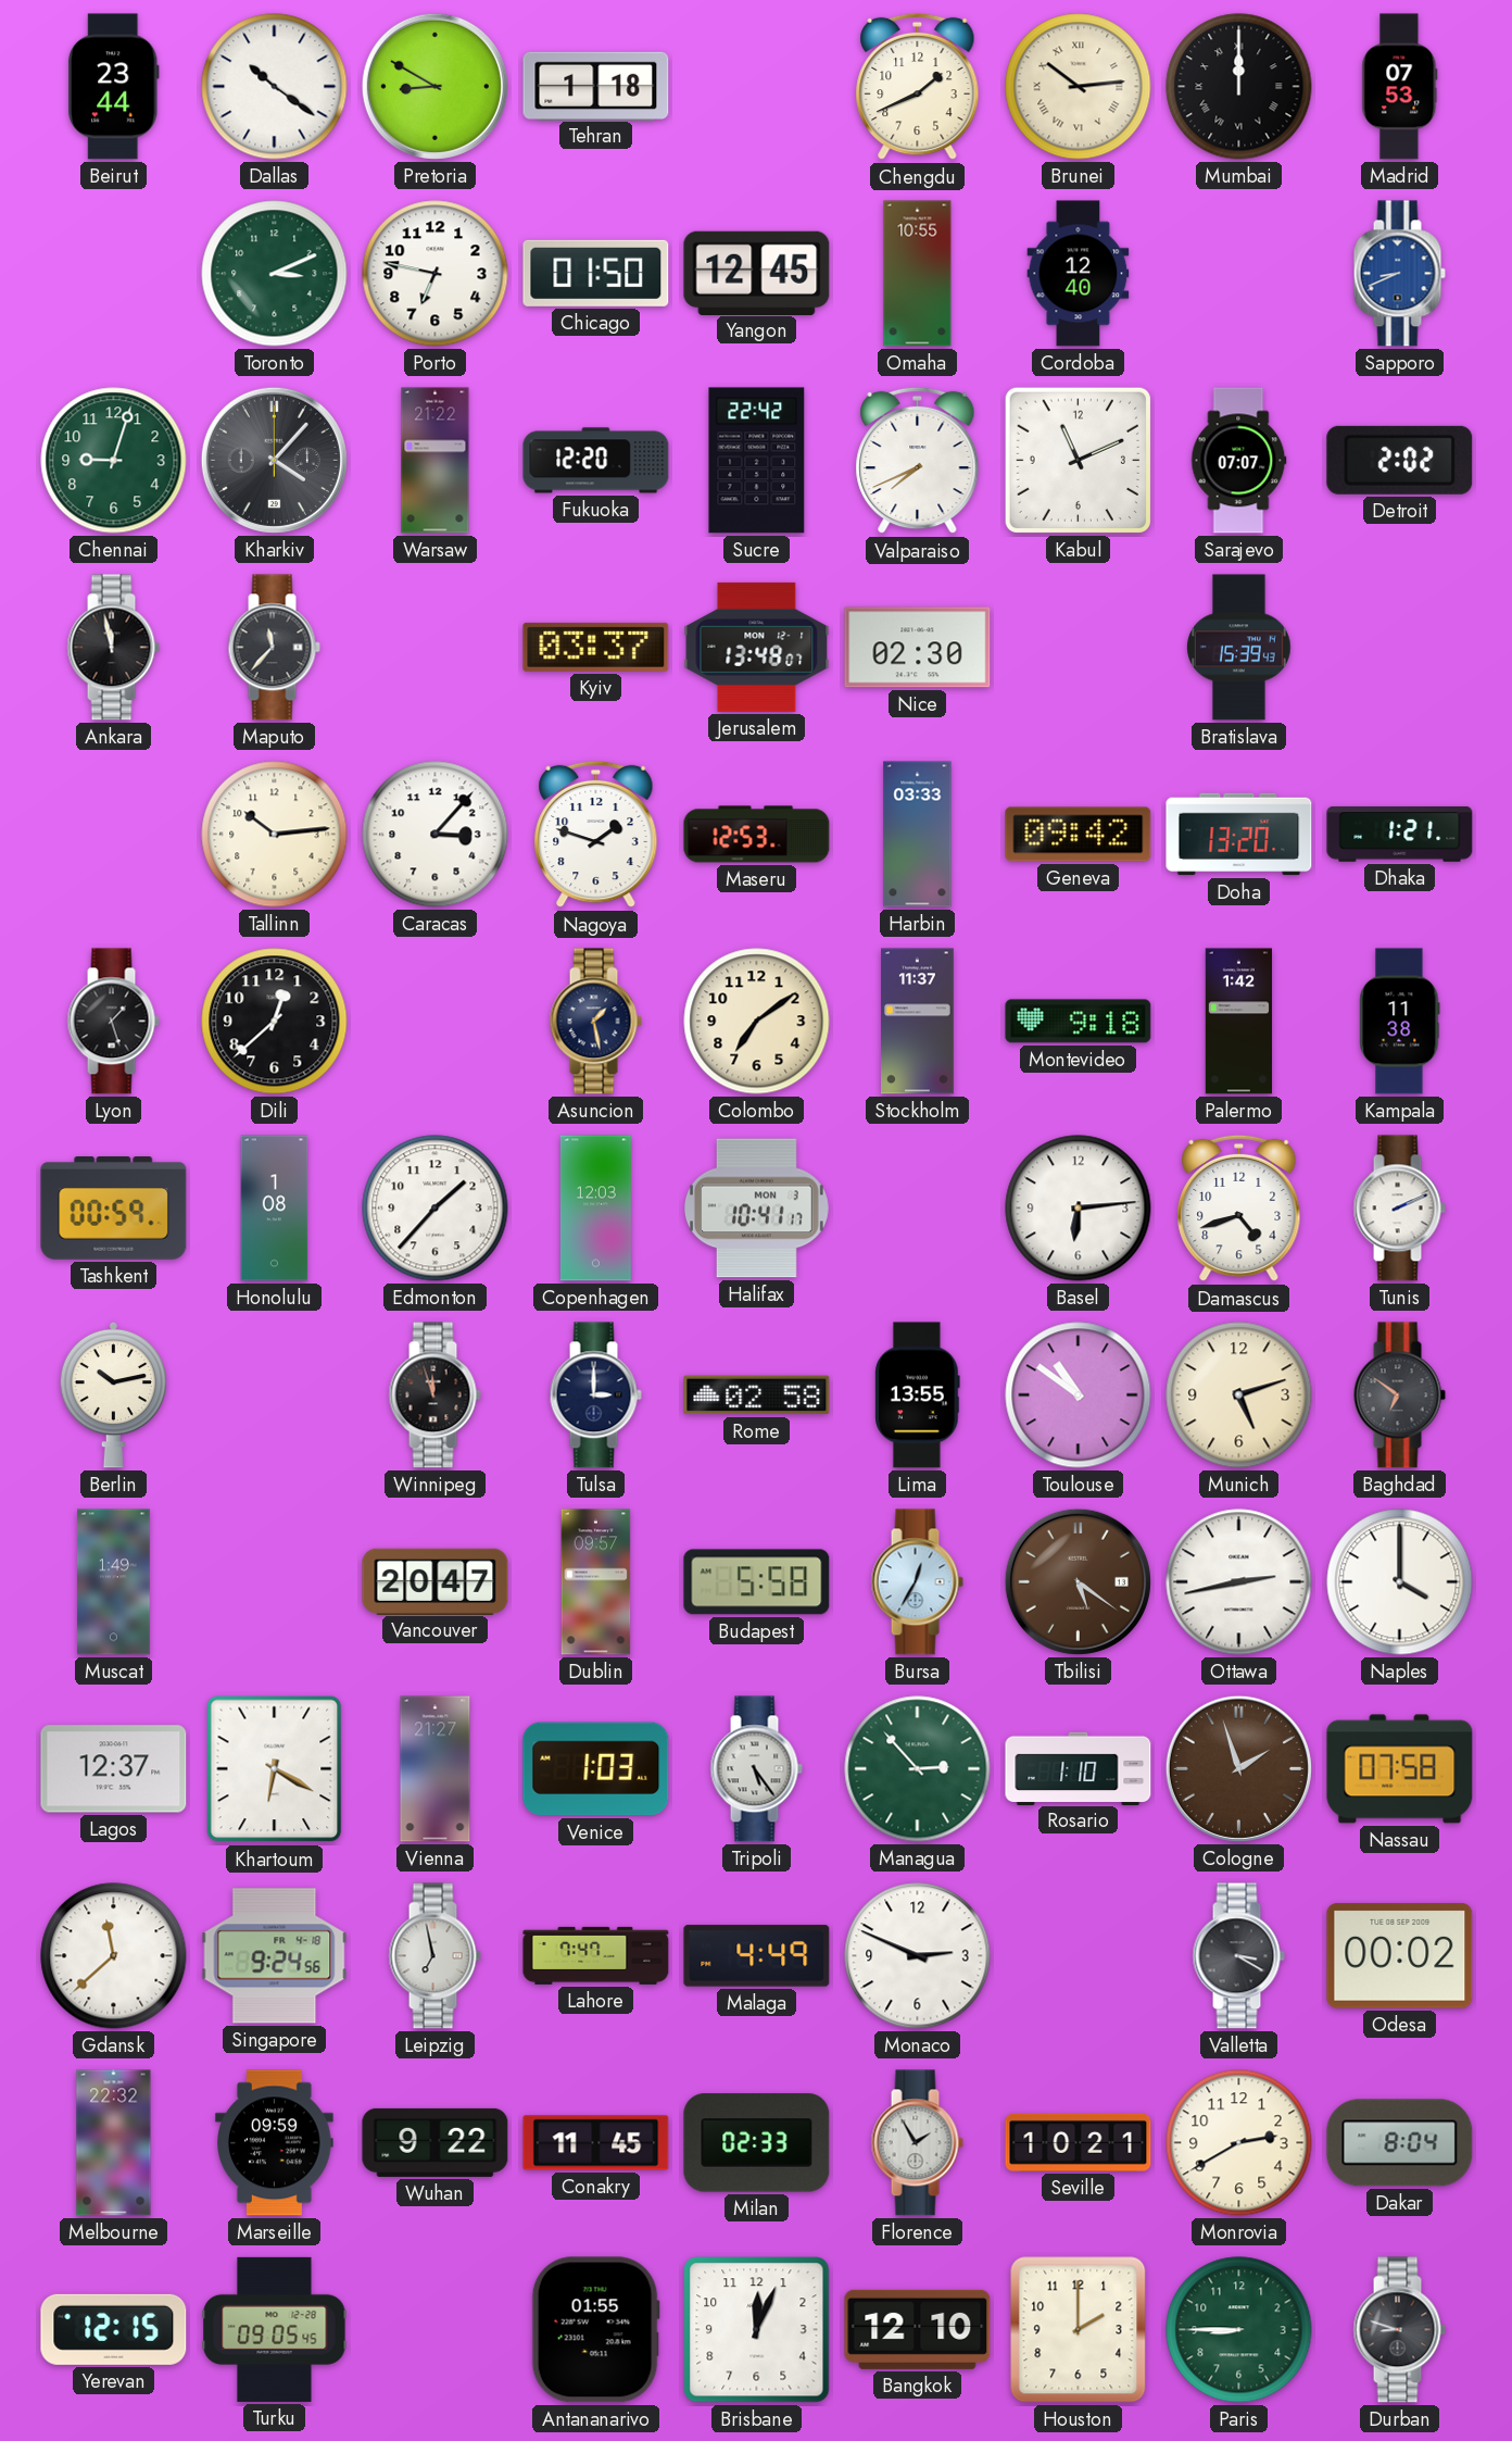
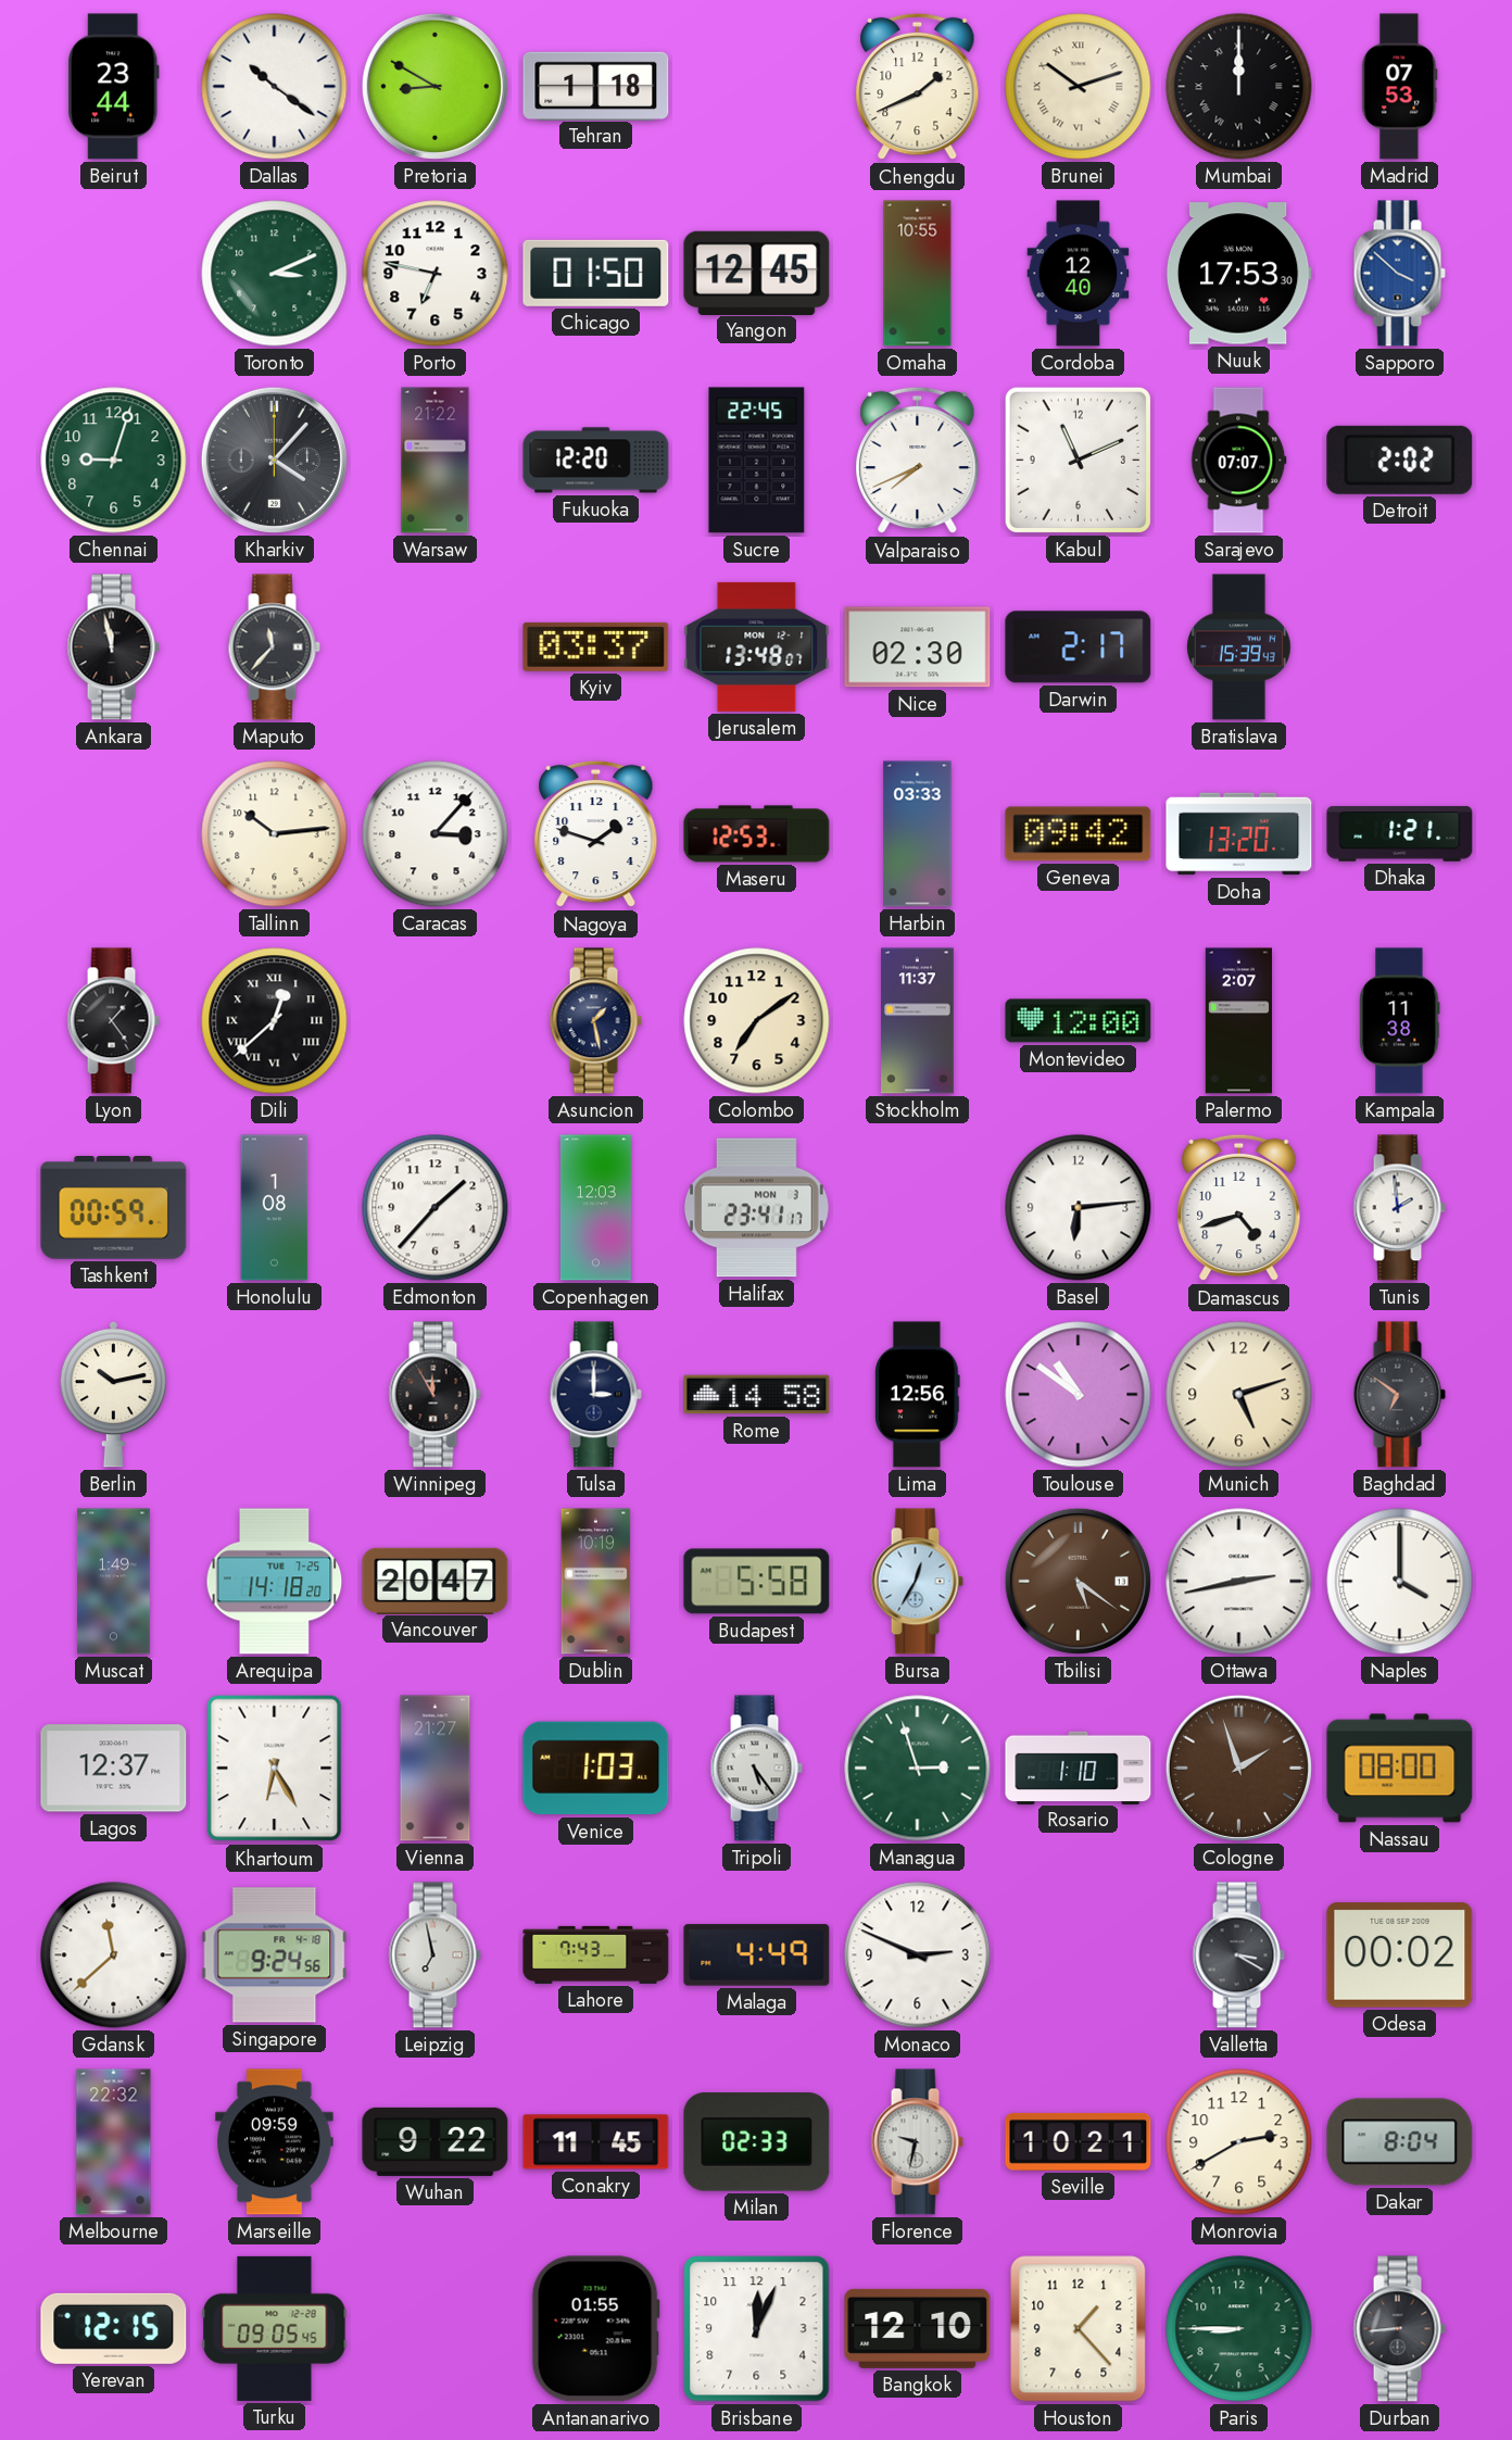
Brunei: 10:14 -> 10:12 (1079, 87)
Nuuk: none -> 17:53 (1238, 274)
Sapporo: 8:41 -> 3:52 (1399, 274)
Sucre: 22:42 -> 22:45 (757, 461)
Darwin: none -> 2:17 (1079, 647)
Lyon: 1:27 -> 1:24 (113, 1021)
Dili numerals: Arabic -> Roman (275, 1021)
Montevideo: 9:18 -> 12:00 (1079, 1021)
Palermo: 1:42 -> 2:07 (1238, 1021)
Halifax: 10:41 -> 23:41 (756, 1208)
Tunis: 2:11 -> 1:59 (1399, 1208)
Winnipeg: 11:57 -> 11:55 (434, 1395)
Rome: 02:58 -> 14:58 (757, 1395)
Lima: 13:55 -> 12:56 (918, 1395)
Arequipa: none -> 14:18 (275, 1582)
Dublin: 09:57 -> 10:19 (596, 1582)
Khartoum: 6:20 -> 6:25 (275, 1769)
Managua: 2:53 -> 2:57 (918, 1769)
Nassau: 07:58 -> 08:00 (1400, 1769)
Lahore: 7:47 -> 7:43 (596, 1954)
Florence: 1:55 -> 9:32 (917, 2142)
Houston: 2:00 -> 1:23 (1079, 2329)
Durban: 8:48 -> 8:44 (1399, 2329)
